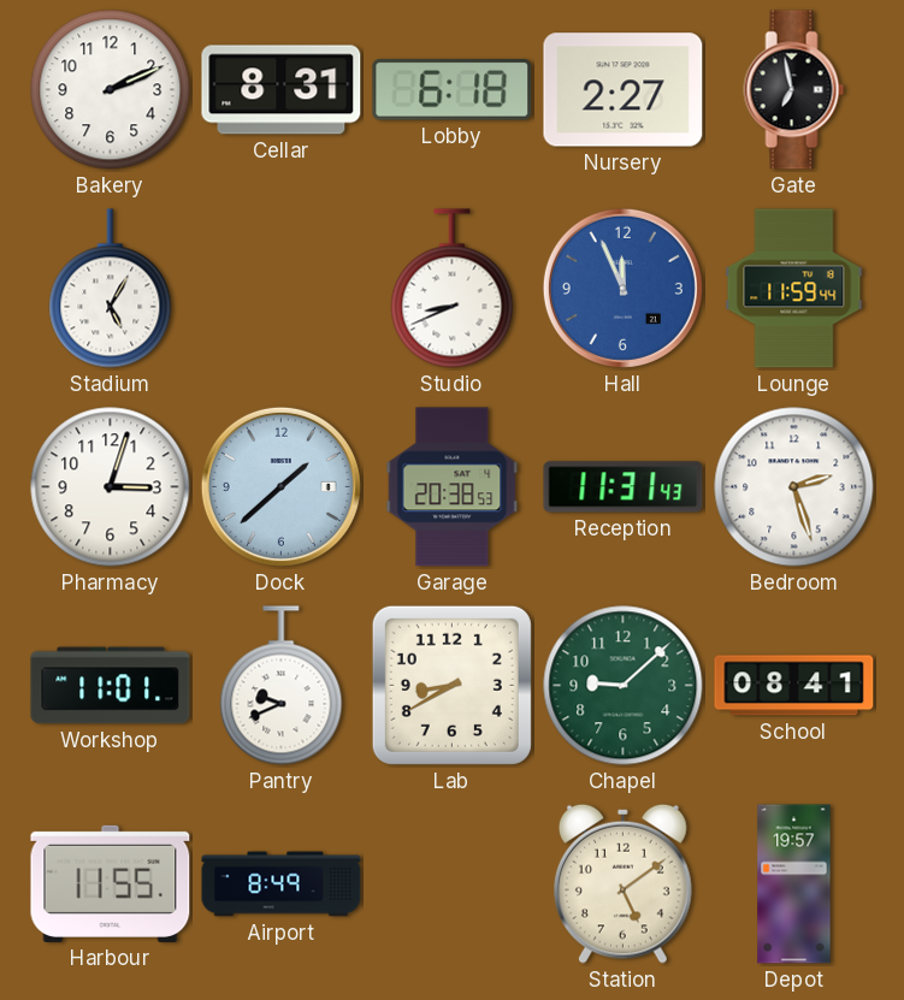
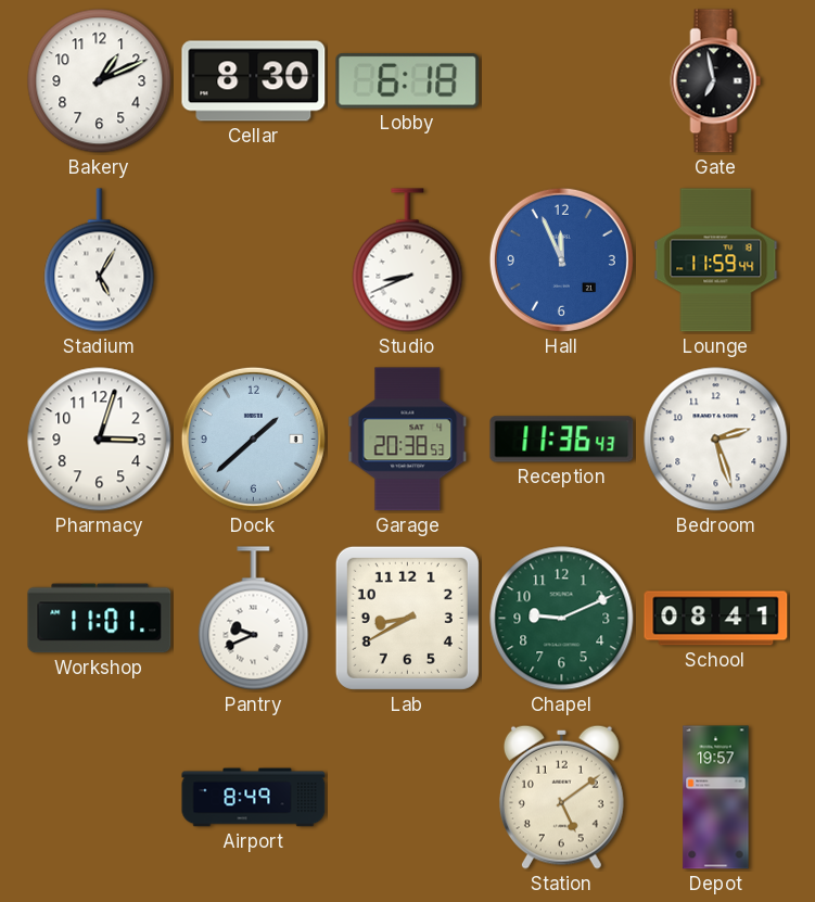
Bakery: 2:11 -> 1:11 (100, 81)
Cellar: 8:31 -> 8:30 (254, 81)
Nursery: 2:27 -> none (624, 90)
Reception: 11:31 -> 11:36 (562, 440)
Chapel: 9:08 -> 9:11 (562, 619)
Harbour: 11:55 -> none (111, 883)
